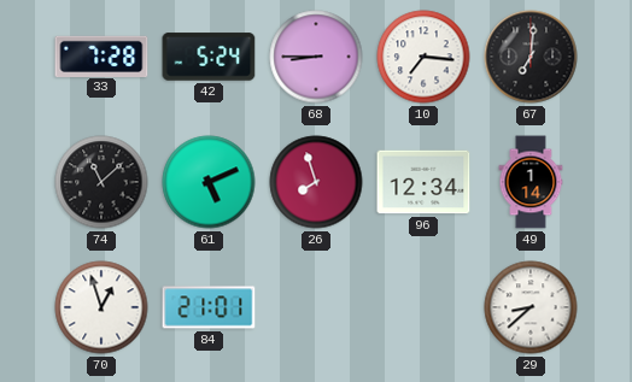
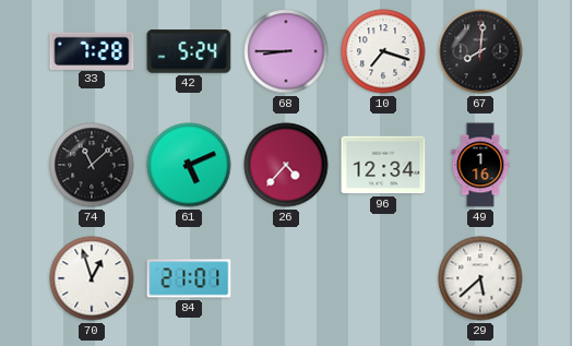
10: 7:16 -> 7:18 (383, 51)
67: 7:01 -> 8:01 (480, 51)
26: 7:57 -> 4:37 (286, 165)
49: 1:14 -> 1:16 (480, 165)
29: 8:38 -> 5:38 (480, 278)
